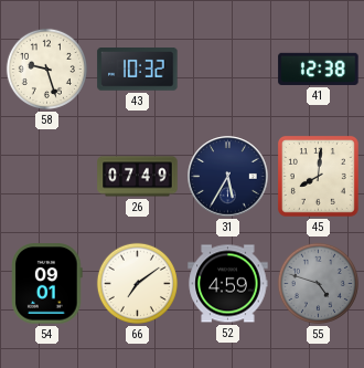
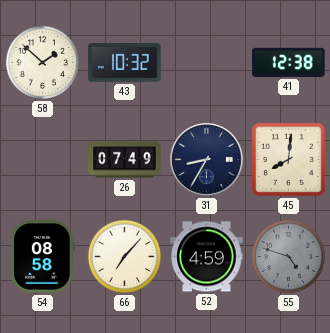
58: 9:27 -> 1:52 (42, 62)
31: 5:35 -> 8:35 (207, 160)
54: 09:01 -> 08:58 (43, 257)
66: 7:09 -> 7:07 (124, 256)
